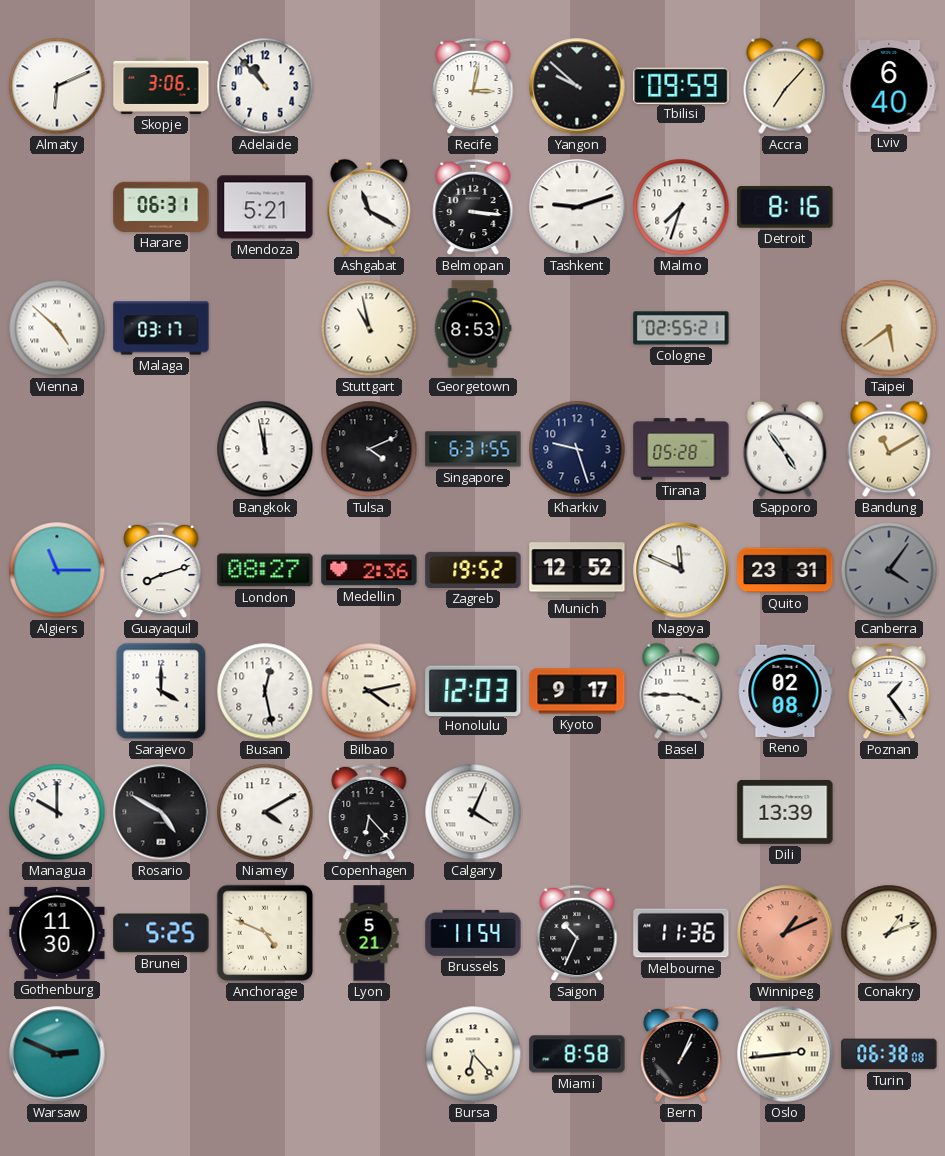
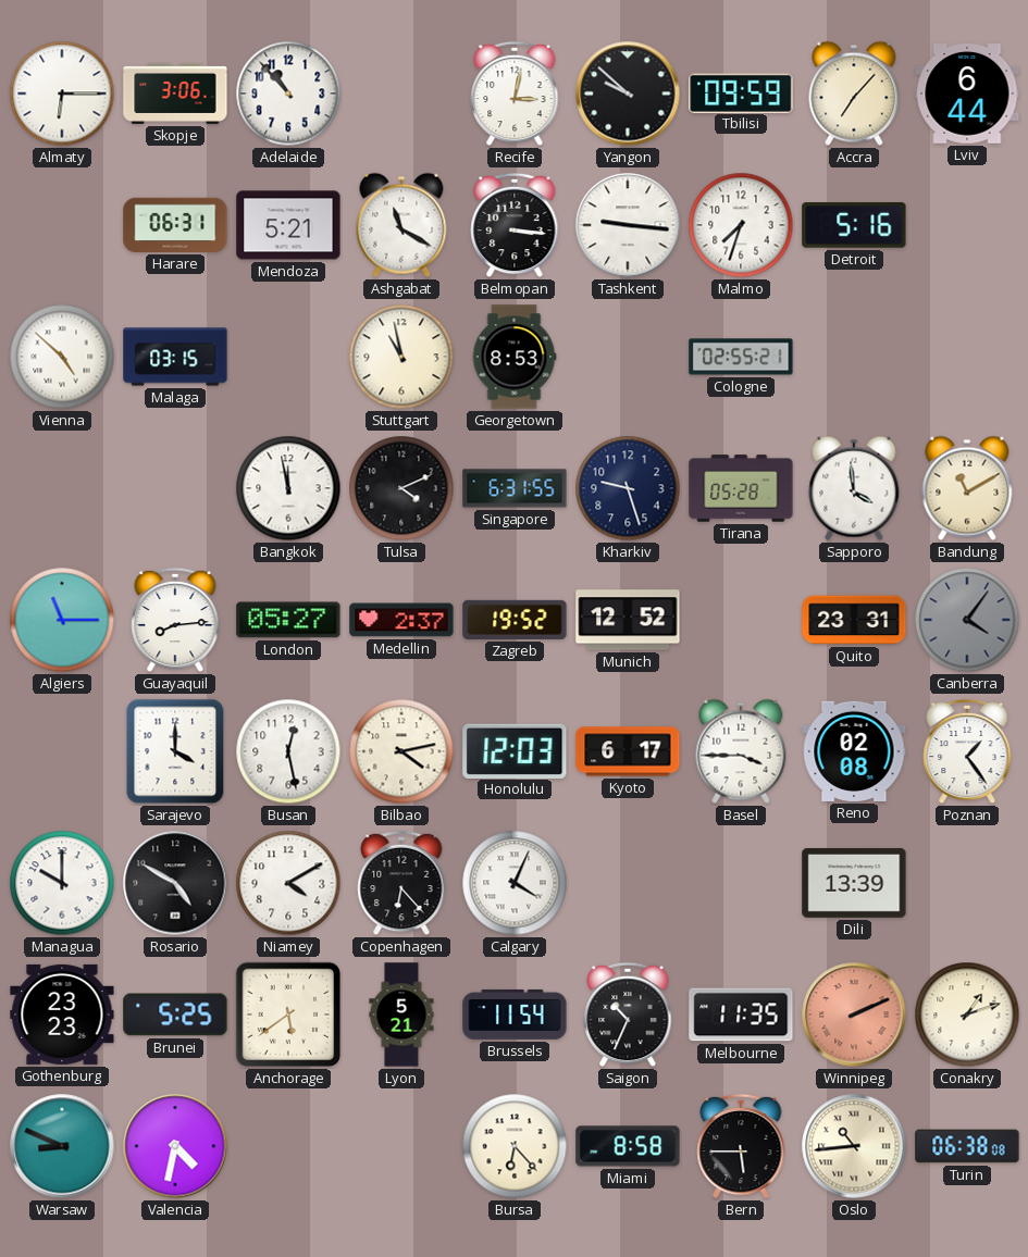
Almaty: 6:11 -> 6:15 (62, 94)
Lviv: 6:40 -> 6:44 (967, 95)
Tashkent: 9:12 -> 9:16 (628, 225)
Detroit: 8:16 -> 5:16 (854, 226)
Malaga: 03:17 -> 03:15 (175, 357)
Taipei: 5:39 -> none (889, 328)
Sapporo: 4:54 -> 3:59 (854, 488)
Guayaquil: 8:12 -> 8:14 (175, 620)
London: 08:27 -> 05:27 (288, 620)
Medellin: 2:36 -> 2:37 (401, 620)
Nagoya: 11:49 -> none (681, 570)
Kyoto: 9:17 -> 6:17 (628, 751)
Gothenburg: 11:30 -> 23:23 (62, 1015)
Anchorage: 4:49 -> 5:39 (288, 1015)
Melbourne: 11:36 -> 11:35 (741, 1015)
Winnipeg: 1:11 -> 2:11 (854, 1015)
Warsaw: 2:49 -> 8:49 (62, 1146)
Valencia: none -> 4:32 (175, 1146)
Bern: 1:04 -> 5:45 (741, 1146)
Oslo: 2:44 -> 10:44 (854, 1146)
